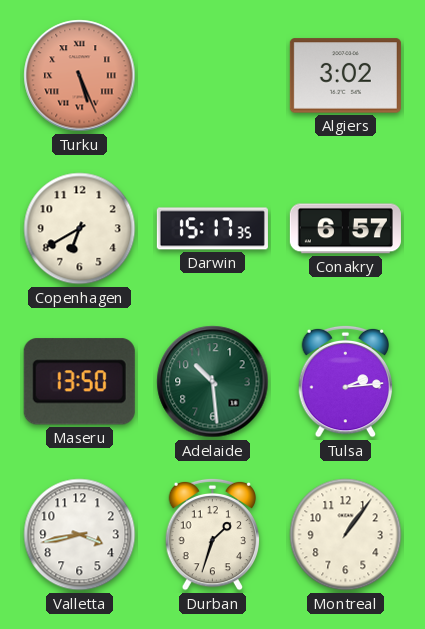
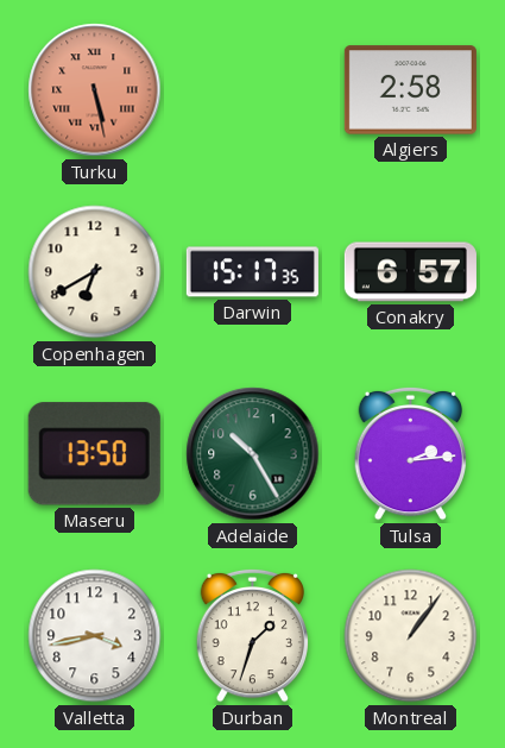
Turku: 5:26 -> 5:28 (95, 90)
Algiers: 3:02 -> 2:58 (410, 90)
Adelaide: 10:29 -> 10:25 (253, 454)
